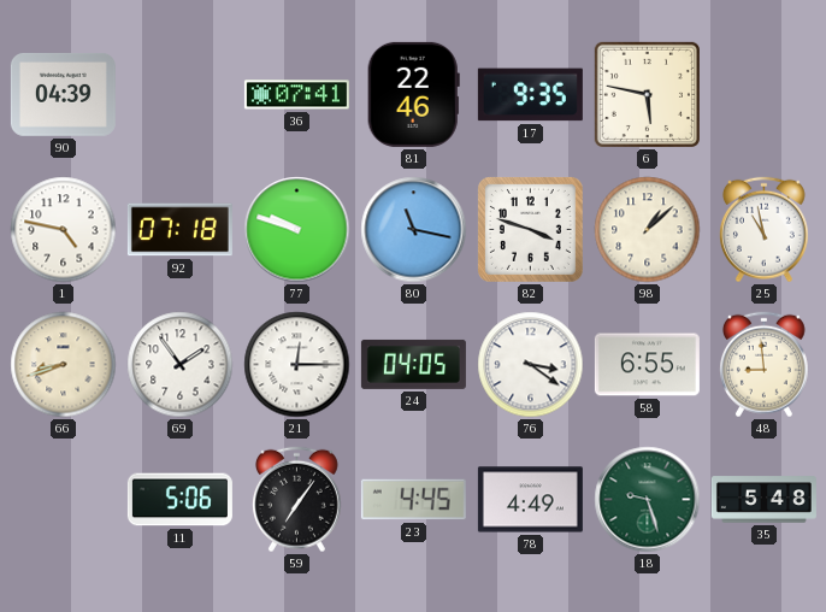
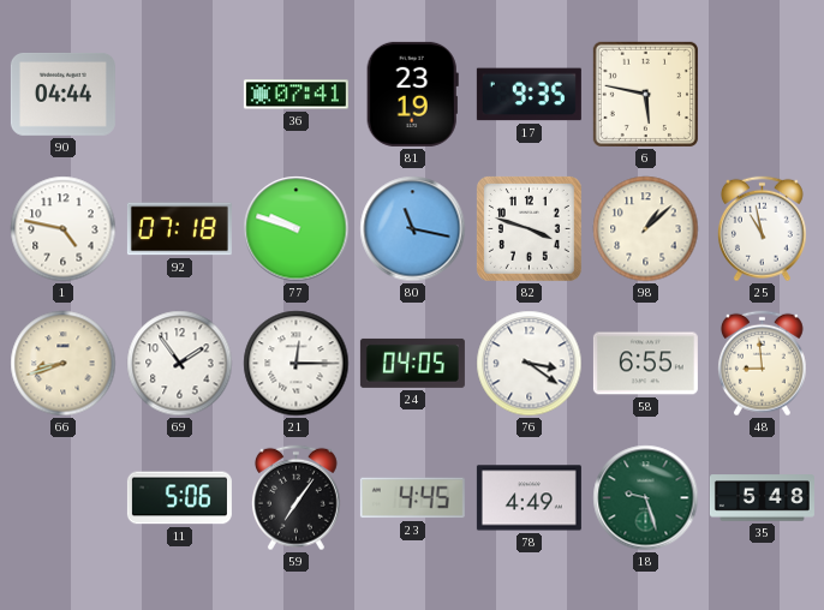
90: 04:39 -> 04:44 (62, 95)
81: 22:46 -> 23:19 (412, 94)
